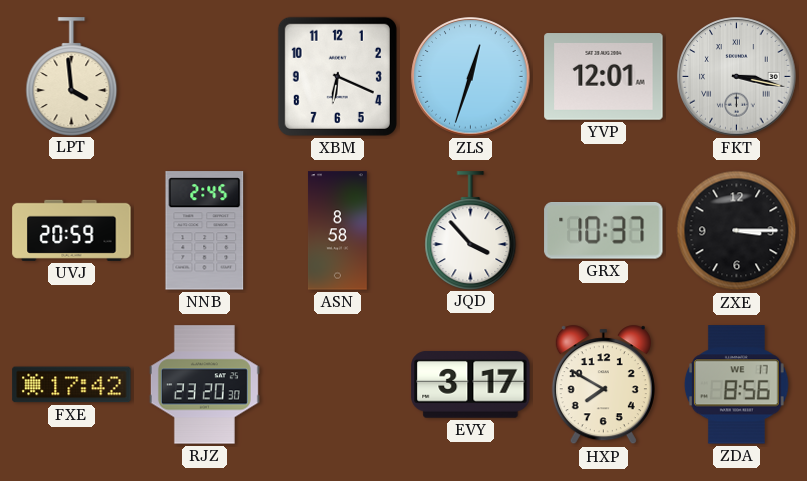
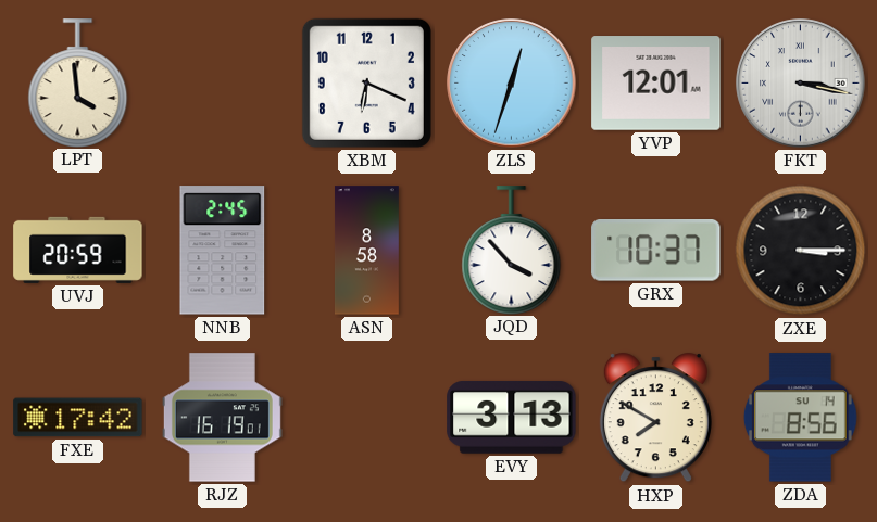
RJZ: 23:20 -> 16:19 (222, 418)
EVY: 3:17 -> 3:13 (512, 418)
ZDA date: WE 17 -> SU 14 (800, 418)
